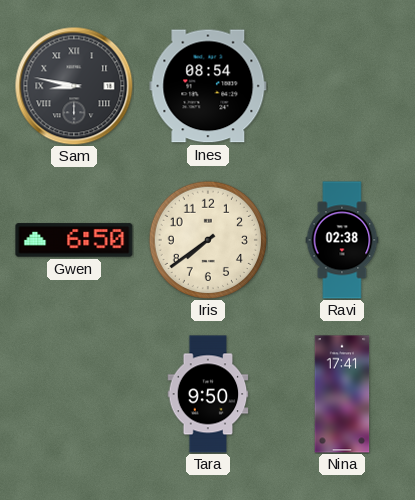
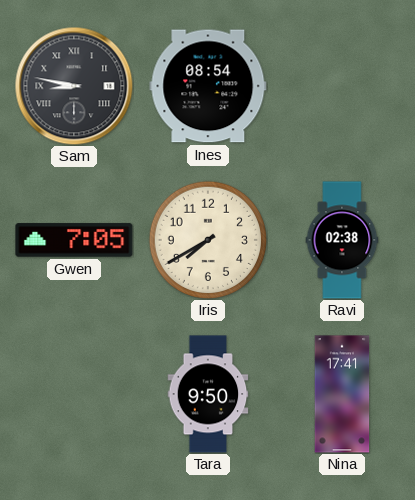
Gwen: 6:50 -> 7:05 (74, 240)
Iris: 7:39 -> 7:40 (207, 239)
